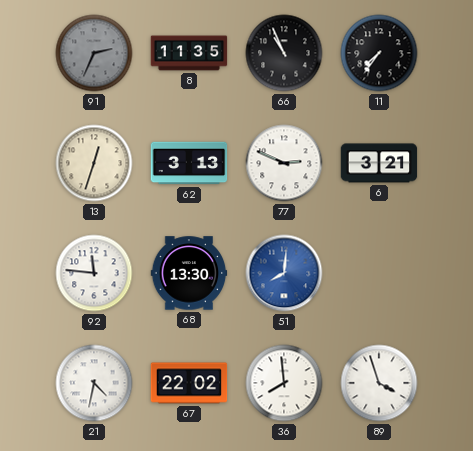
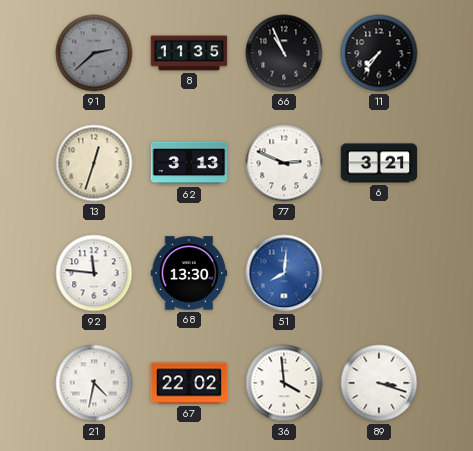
91: 2:34 -> 2:38 (94, 53)
36: 7:59 -> 3:59 (284, 383)
89: 3:57 -> 3:18 (379, 383)
